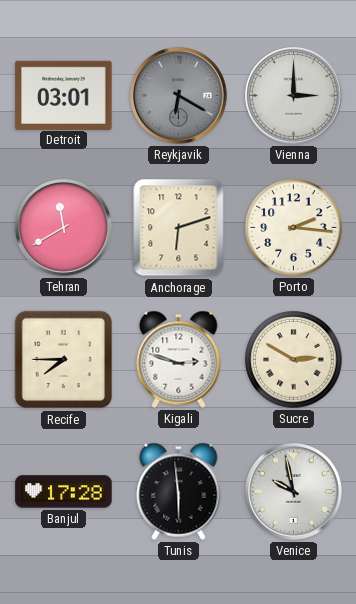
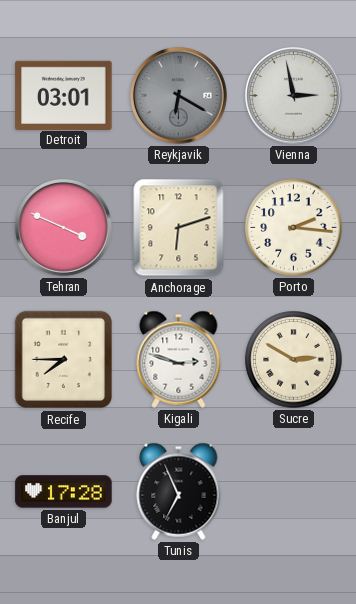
Vienna: 3:00 -> 2:58 (294, 96)
Tehran: 11:40 -> 3:49 (64, 228)
Tunis: 5:59 -> 6:56 (179, 491)
Venice: 9:58 -> none (294, 492)
